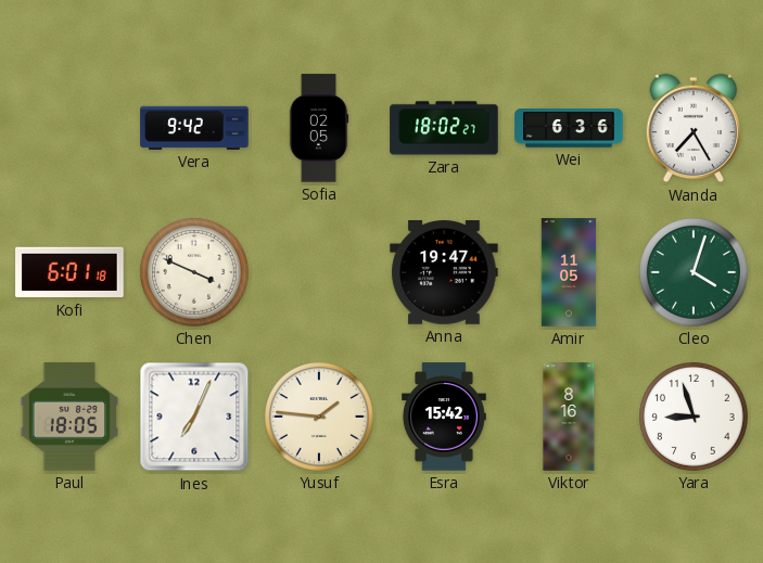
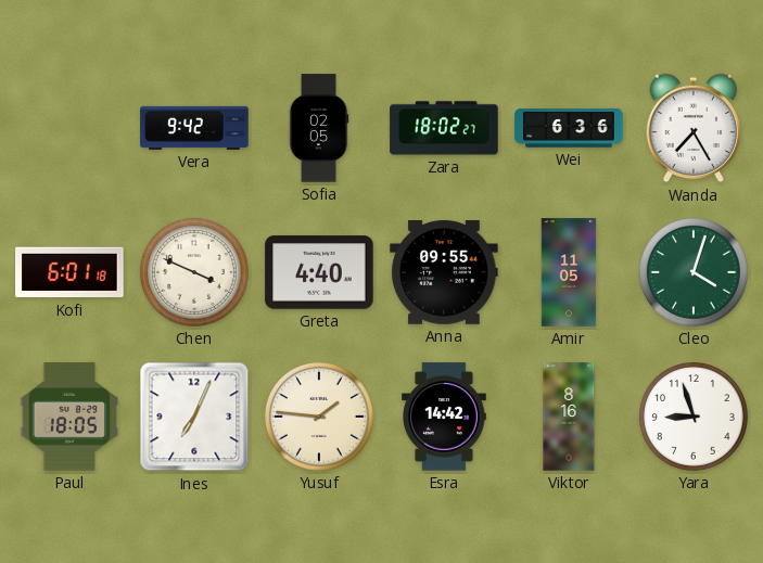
Greta: none -> 4:40 (319, 272)
Anna: 19:47 -> 09:55 (444, 272)
Esra: 15:42 -> 14:42 (445, 417)
